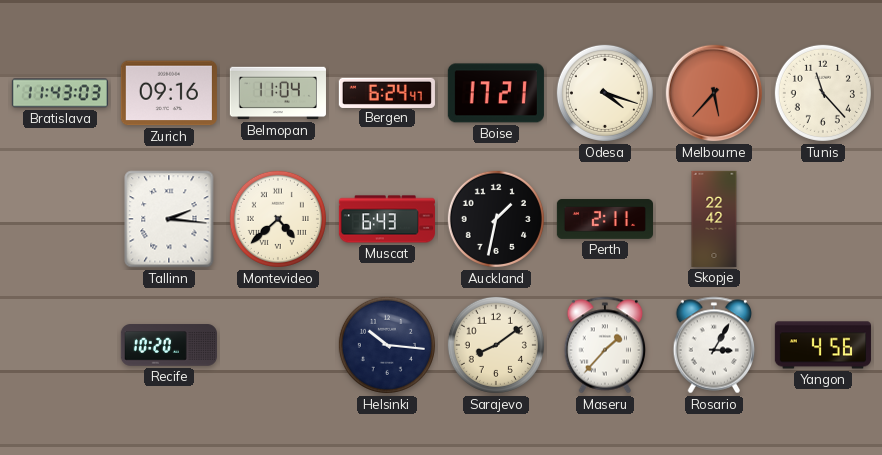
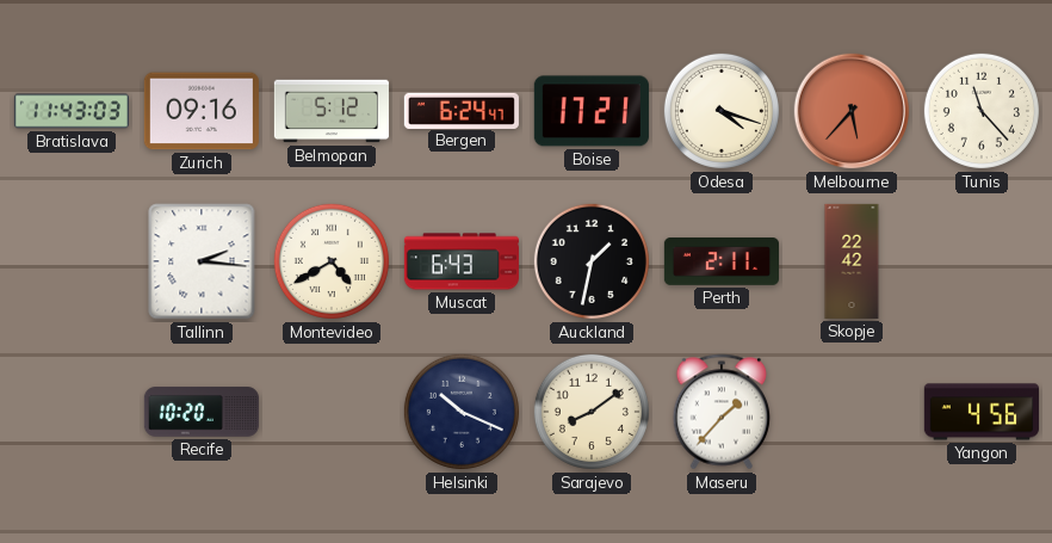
Belmopan: 11:04 -> 5:12 (332, 111)
Montevideo: 4:38 -> 4:40 (332, 261)
Helsinki: 10:16 -> 10:19 (462, 412)
Rosario: 3:05 -> none (714, 345)
